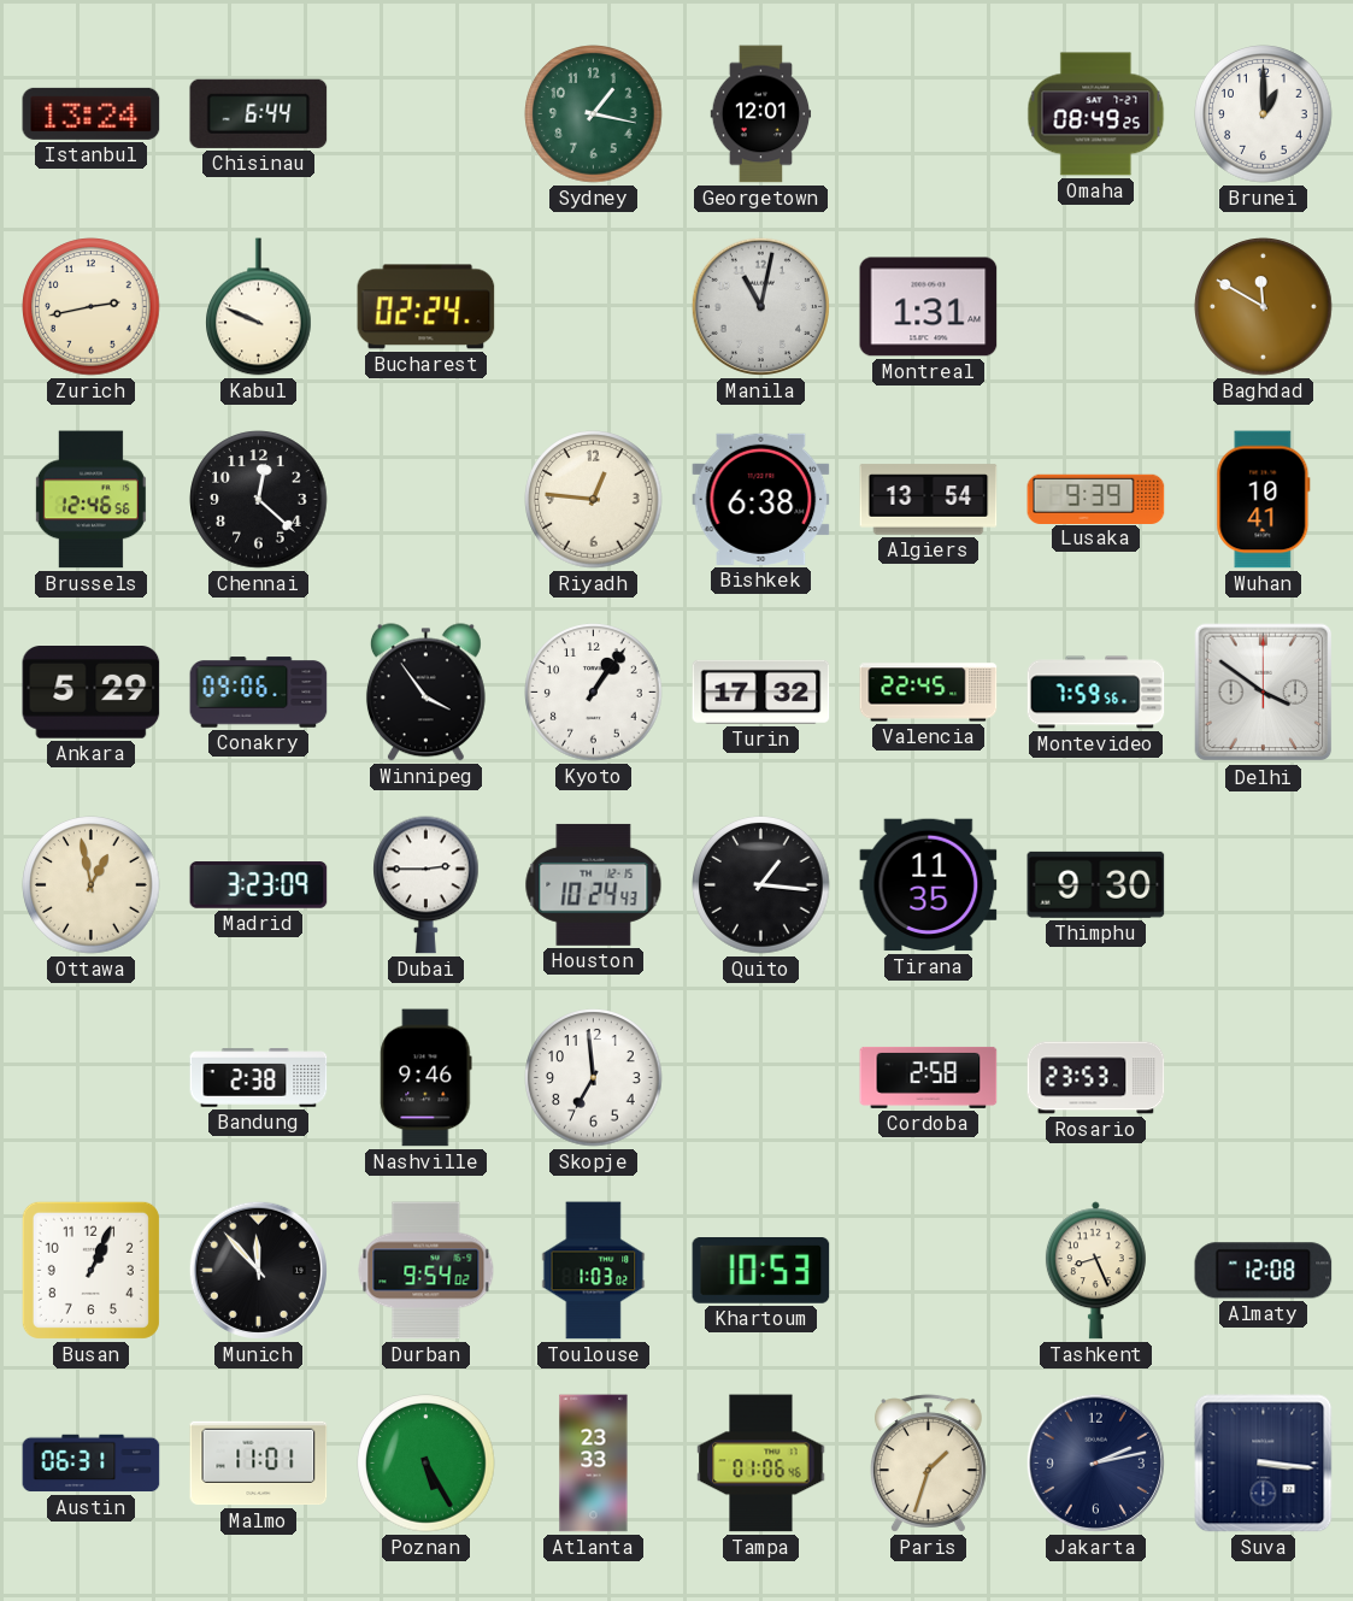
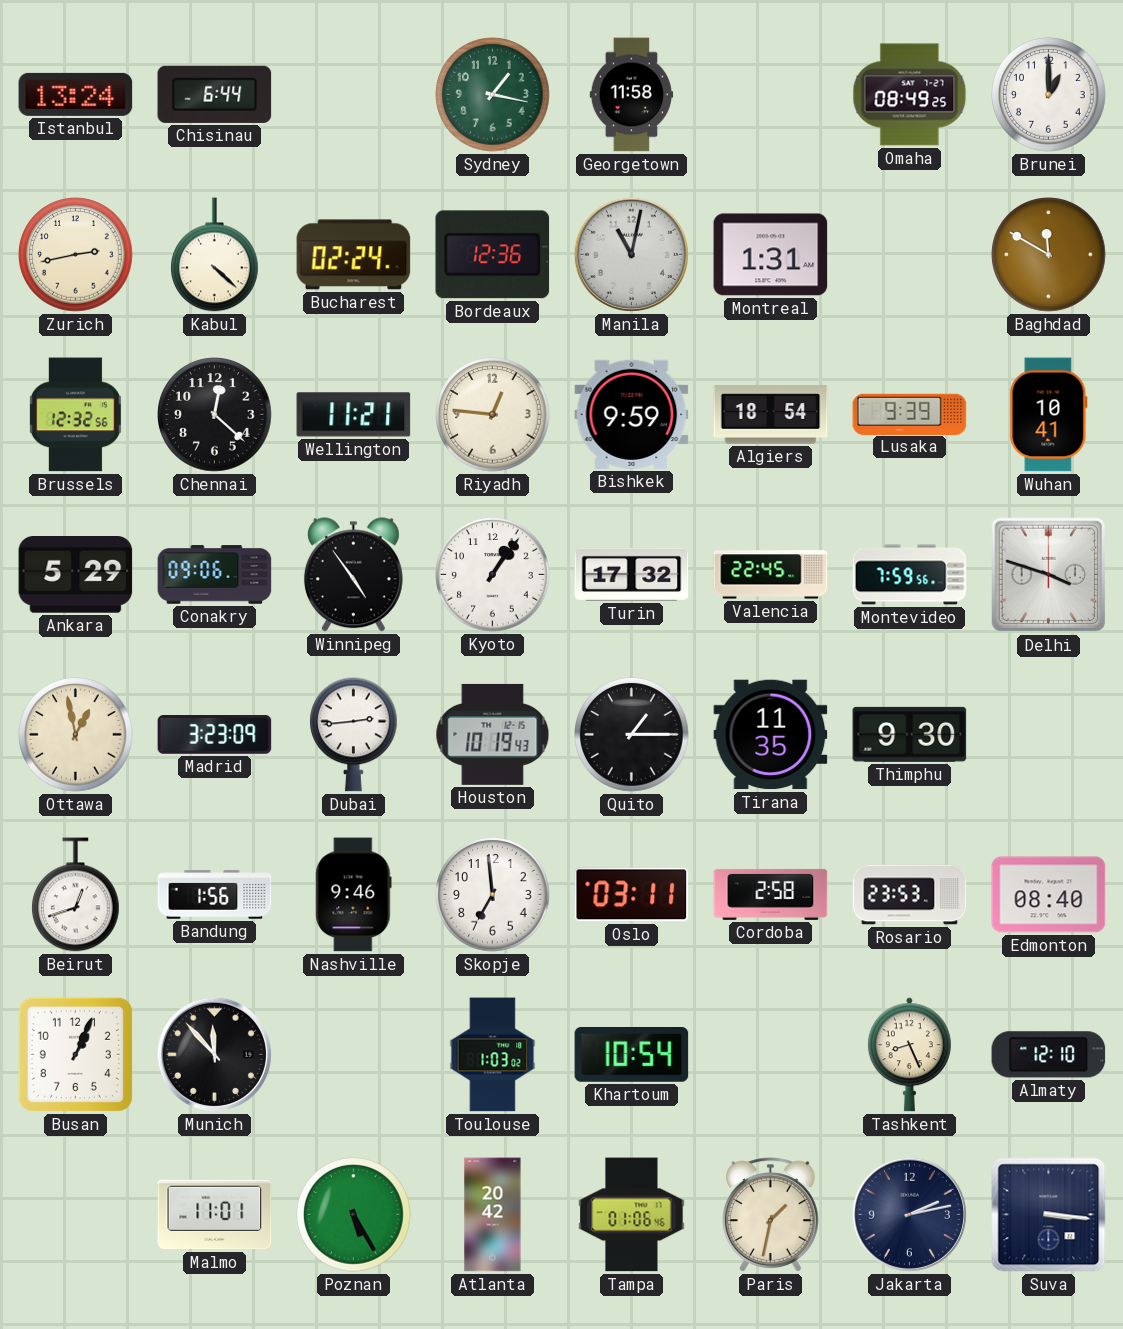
Georgetown: 12:01 -> 11:58 (632, 95)
Kabul: 9:49 -> 4:22 (215, 255)
Bordeaux: none -> 12:36 (493, 255)
Brussels: 12:46 -> 12:32 (75, 415)
Wellington: none -> 11:21 (354, 415)
Bishkek: 6:38 -> 9:59 (632, 414)
Algiers: 13:54 -> 18:54 (771, 415)
Winnipeg: 3:54 -> 4:54 (353, 575)
Delhi: 3:51 -> 3:48 (1049, 575)
Dubai: 2:45 -> 2:44 (354, 735)
Houston: 10:24 -> 10:19 (493, 734)
Quito: 1:16 -> 1:15 (632, 735)
Beirut: none -> 12:42 (76, 895)
Bandung: 2:38 -> 1:56 (215, 895)
Oslo: none -> 03:11 (632, 895)
Edmonton: none -> 08:40 (1049, 895)
Durban: 9:54 -> none (427, 1271)
Khartoum: 10:53 -> 10:54 (632, 1055)
Almaty: 12:08 -> 12:10 (1049, 1055)
Austin: 06:31 -> none (92, 1464)
Atlanta: 23:33 -> 20:42 (493, 1215)
Paris: 1:33 -> 1:32 (770, 1215)
